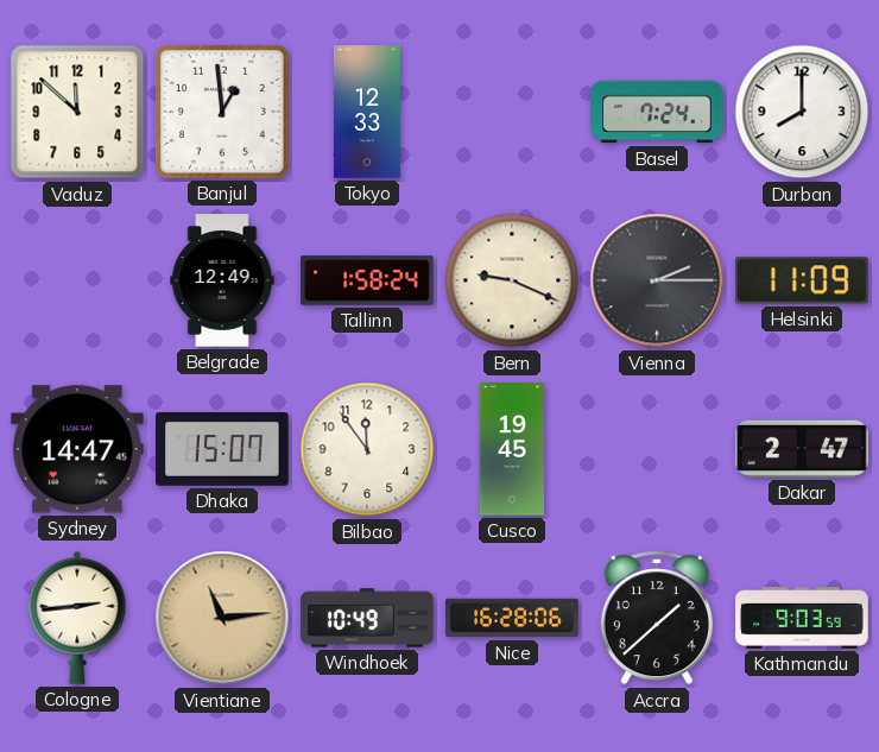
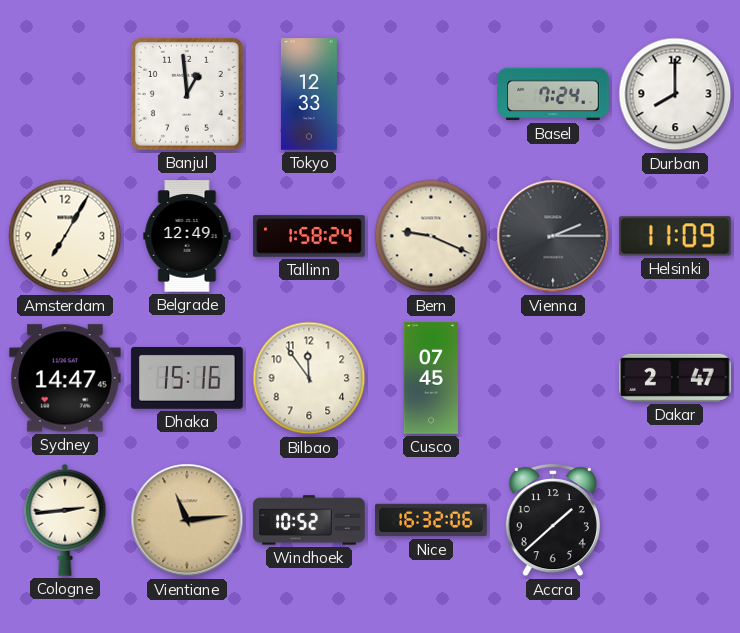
Vaduz: 11:52 -> none (77, 112)
Amsterdam: none -> 7:05 (65, 236)
Dhaka: 15:07 -> 15:16 (187, 379)
Cusco: 19:45 -> 07:45 (431, 378)
Windhoek: 10:49 -> 10:52 (309, 520)
Nice: 16:28 -> 16:32 (431, 520)
Kathmandu: 9:03 -> none (802, 619)
